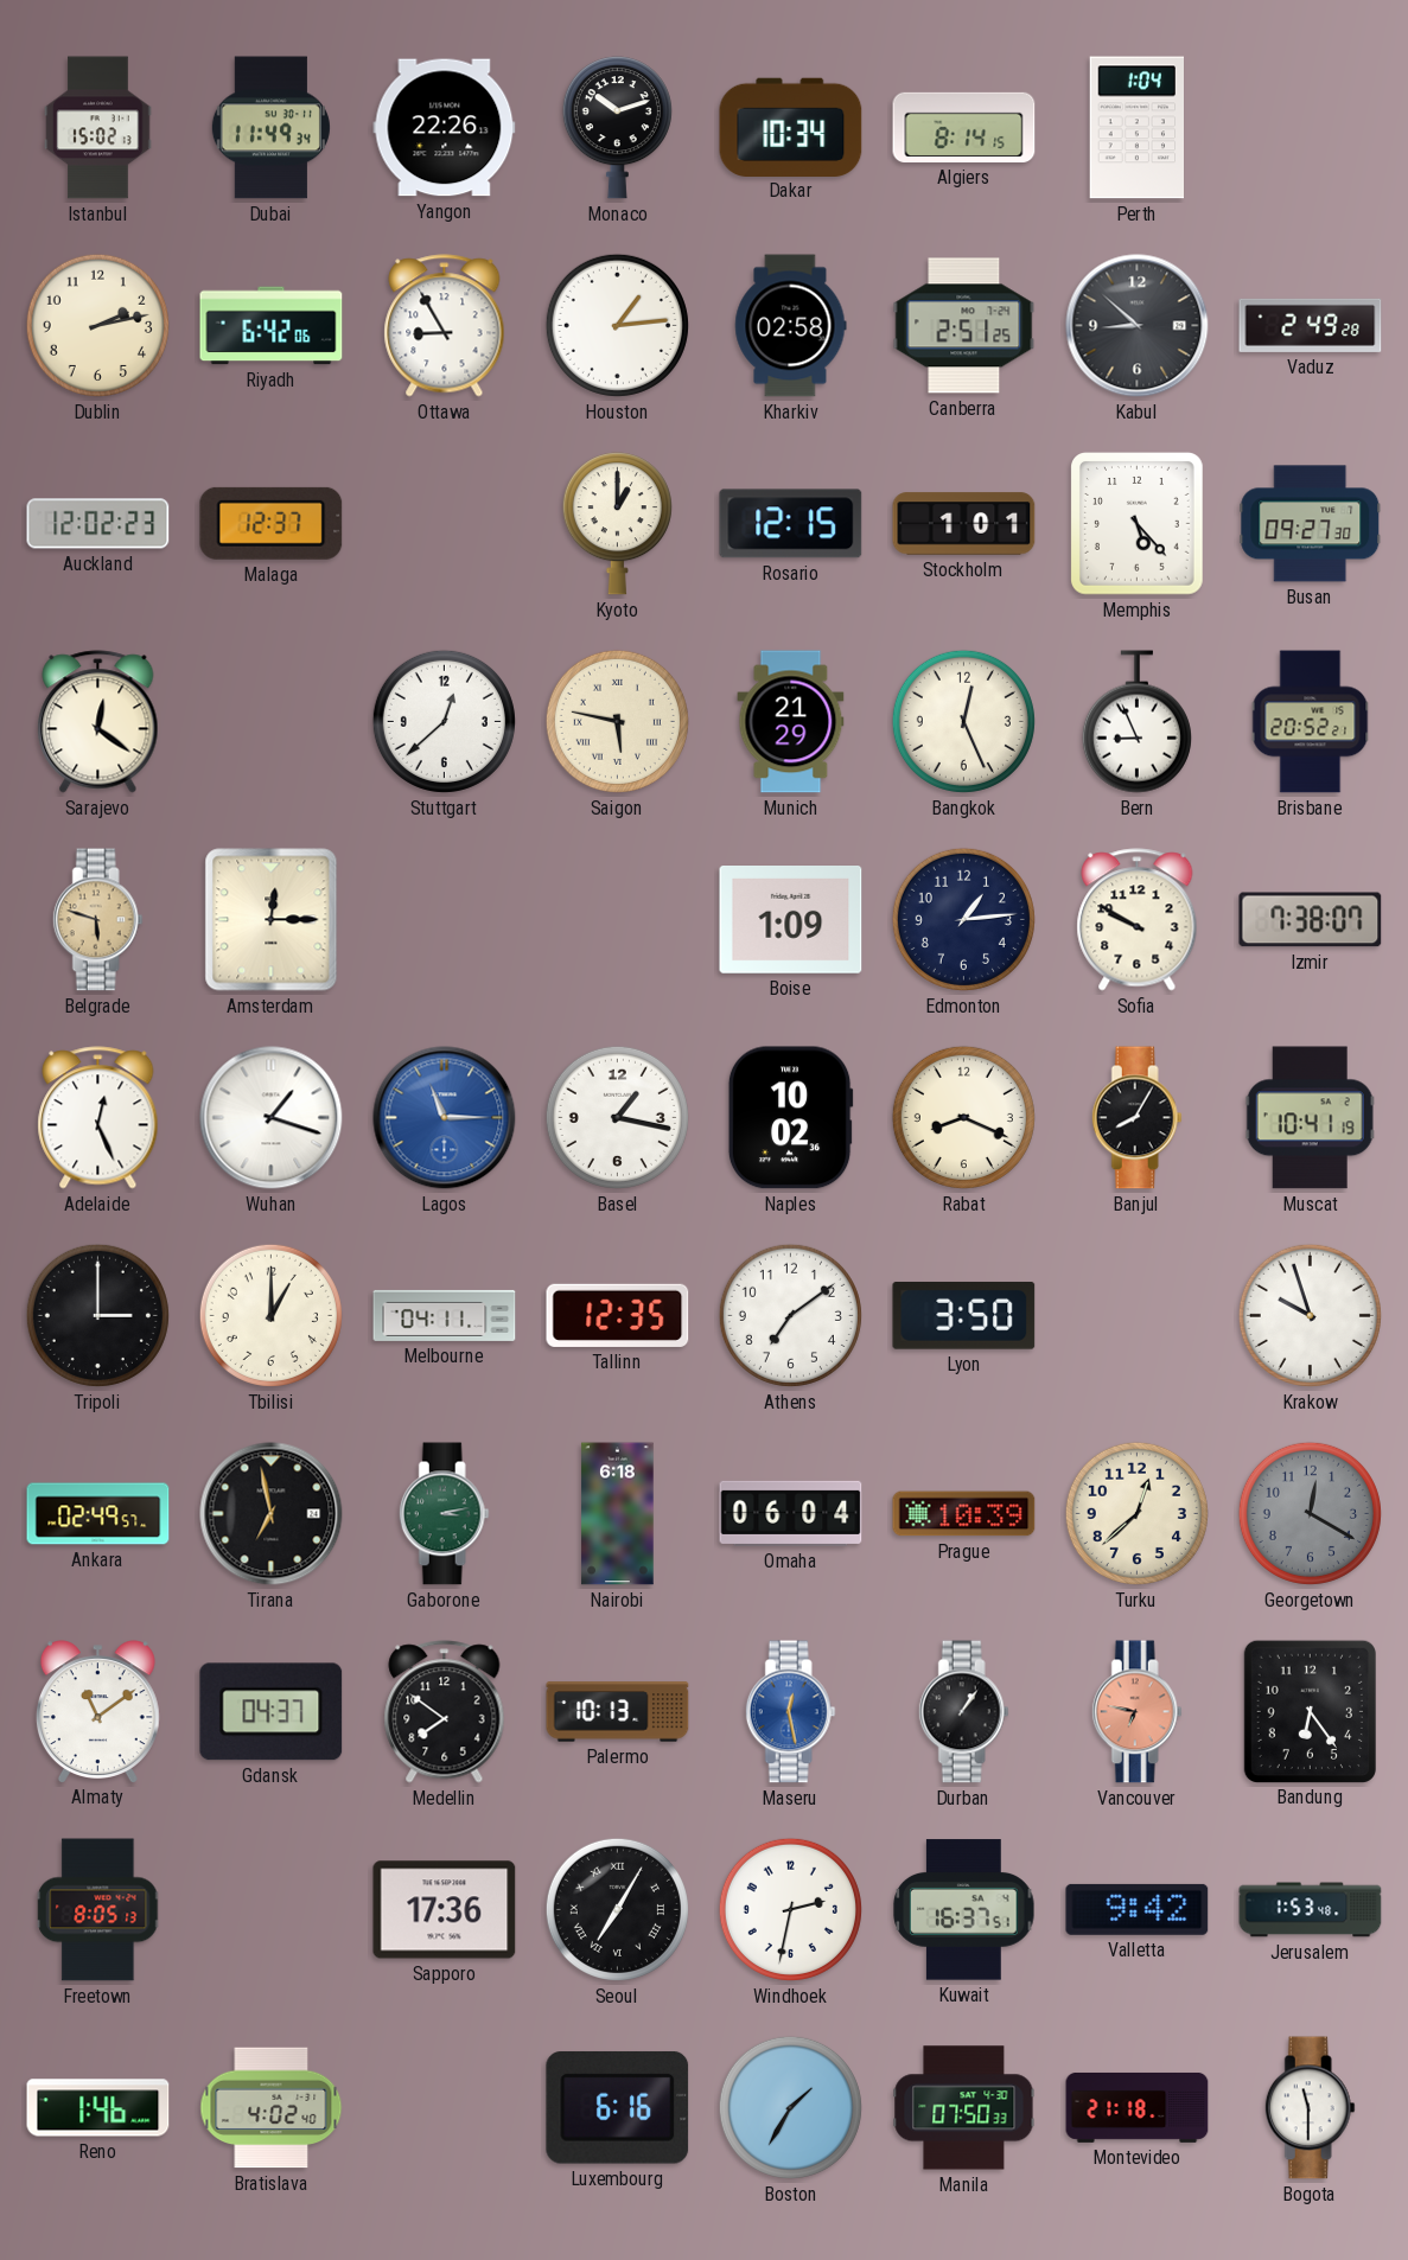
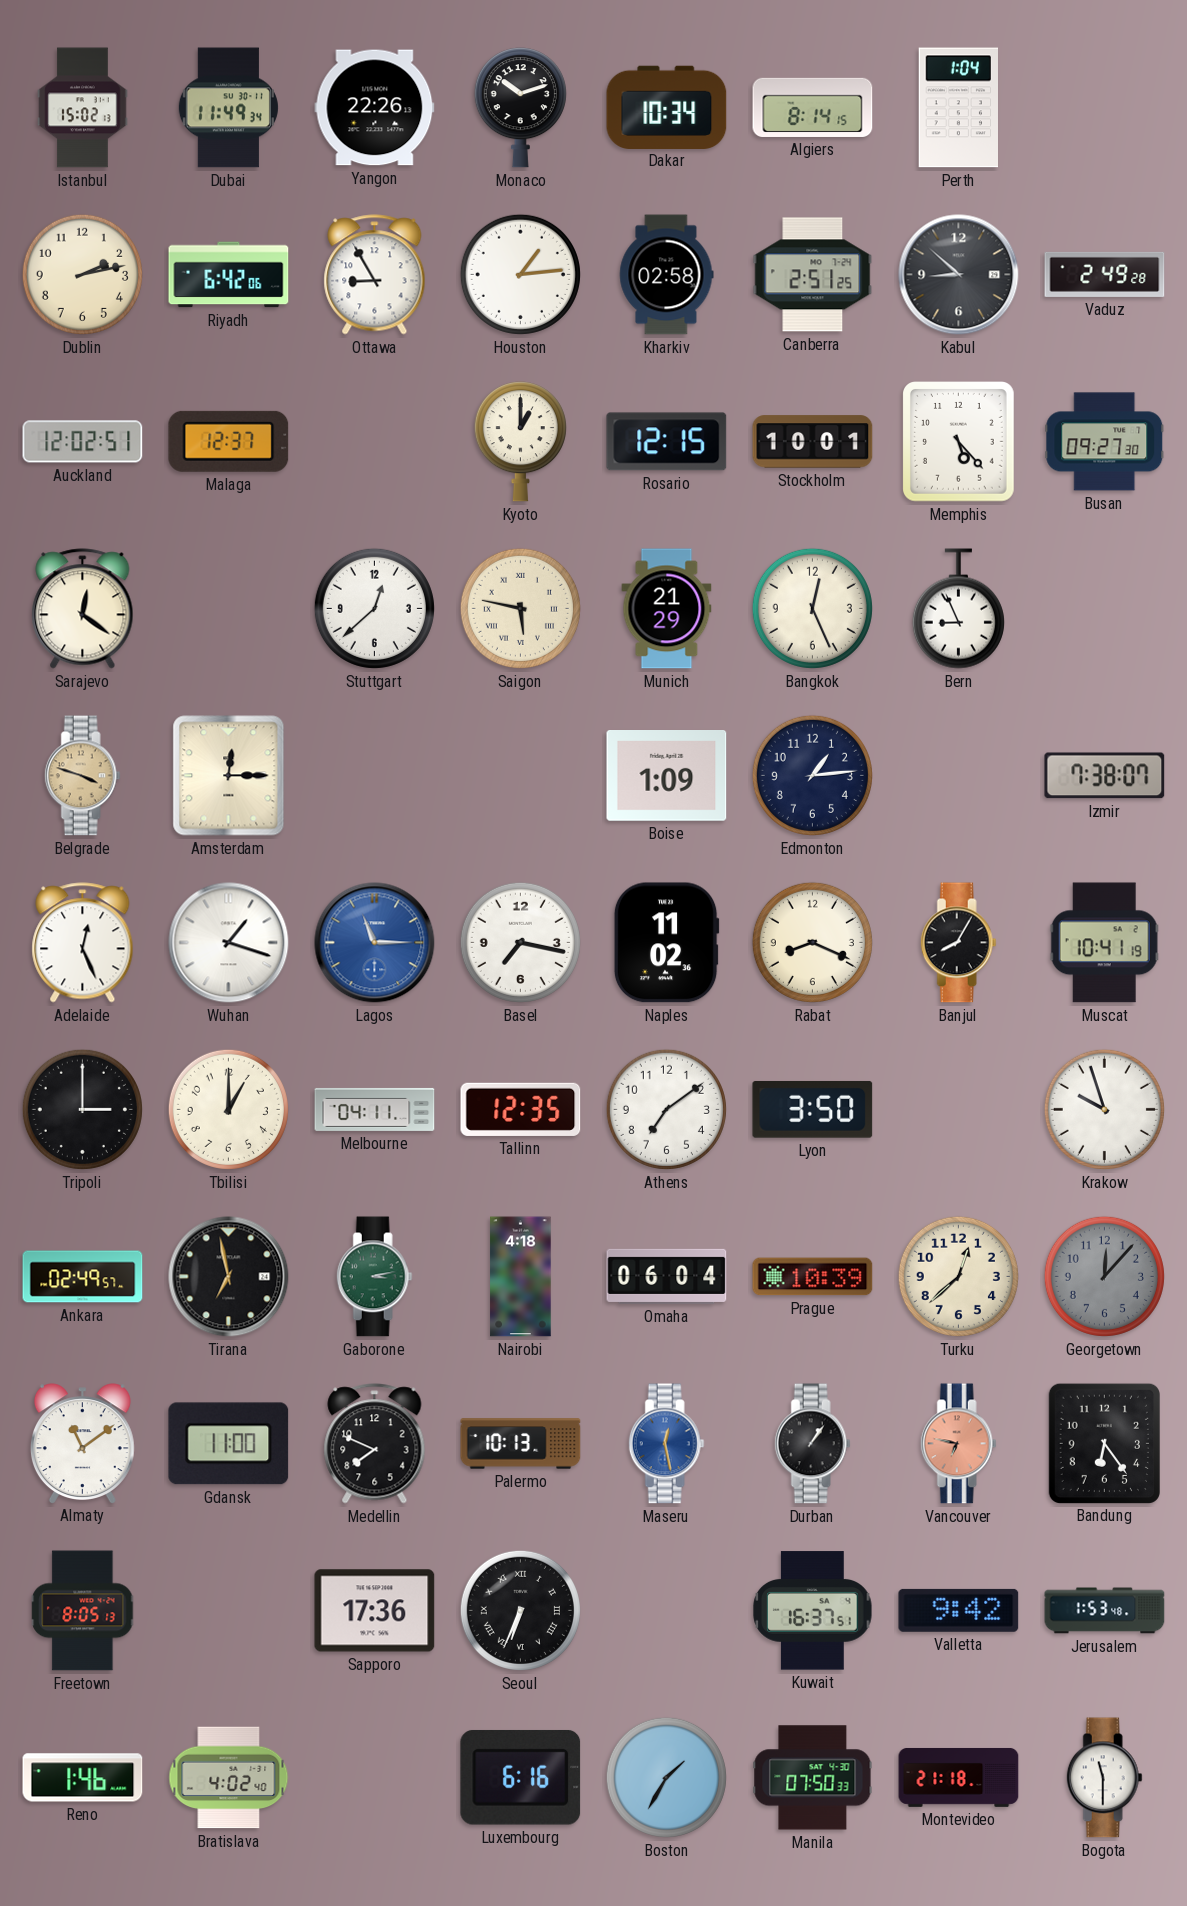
Auckland: 12:02:23 -> 12:02:51 (83, 442)
Stockholm: 1:01 -> 10:01 (813, 442)
Brisbane: 20:52 -> none (1311, 722)
Belgrade: 5:48 -> 3:48 (82, 776)
Sofia: 9:50 -> none (1138, 920)
Basel: 1:17 -> 7:17 (520, 942)
Naples: 10:02 -> 11:02 (666, 943)
Nairobi: 6:18 -> 4:18 (521, 1277)
Georgetown: 12:20 -> 12:07 (1104, 1276)
Gdansk: 04:37 -> 11:00 (229, 1444)
Medellin: 7:51 -> 7:49 (375, 1444)
Seoul: 7:05 -> 6:34 (520, 1610)
Windhoek: 2:32 -> none (790, 1909)
